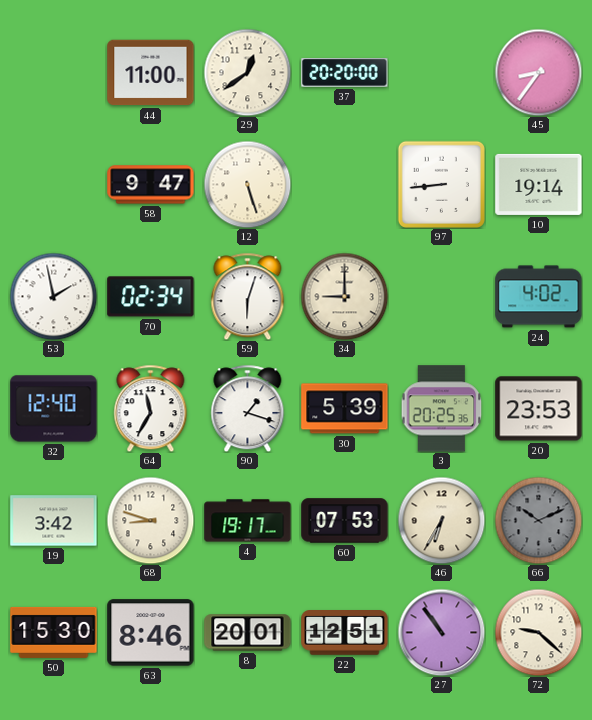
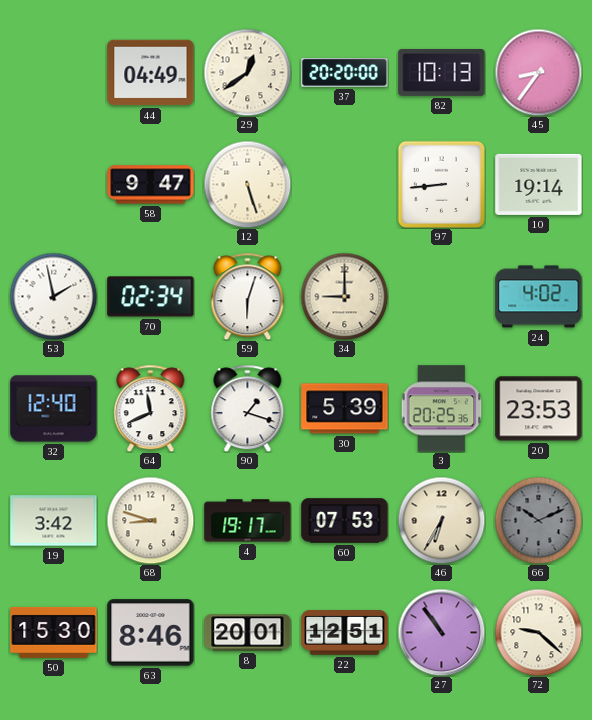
44: 11:00 -> 04:49 (151, 73)
82: none -> 10:13 (442, 72)
64: 11:35 -> 11:41 (151, 408)
